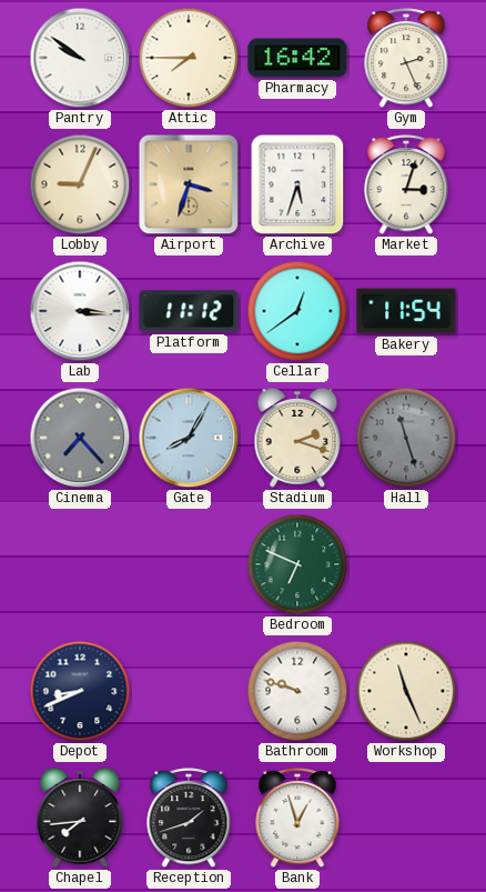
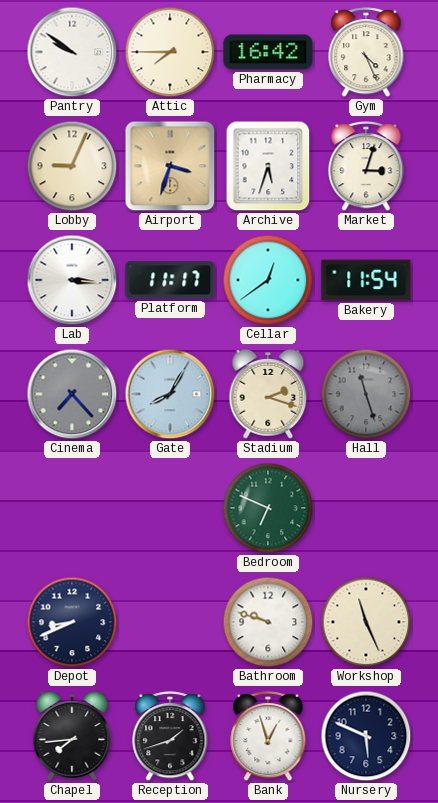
Gym: 2:26 -> 4:26 (366, 53)
Platform: 11:12 -> 11:17 (170, 280)
Nursery: none -> 5:49 (366, 736)
